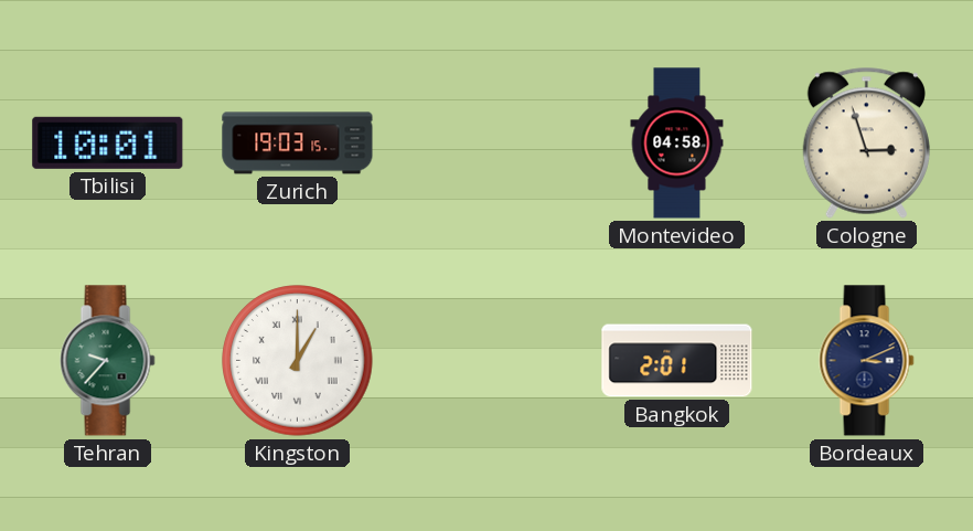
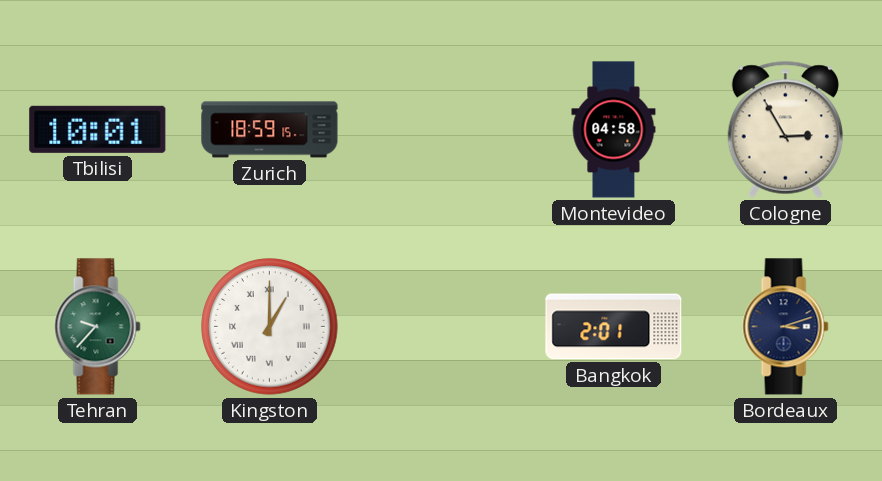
Zurich: 19:03 -> 18:59 (270, 130)
Cologne: 2:57 -> 2:55 (785, 129)
Bordeaux: 3:11 -> 3:12 (786, 327)
